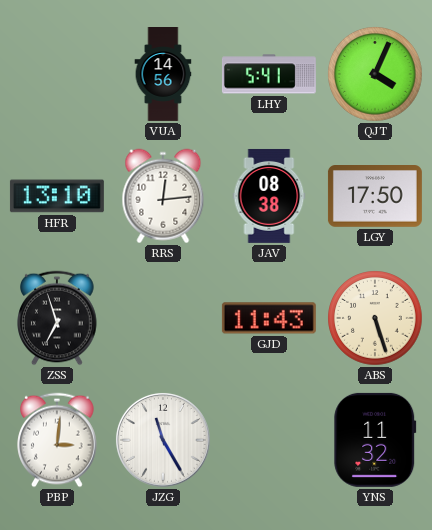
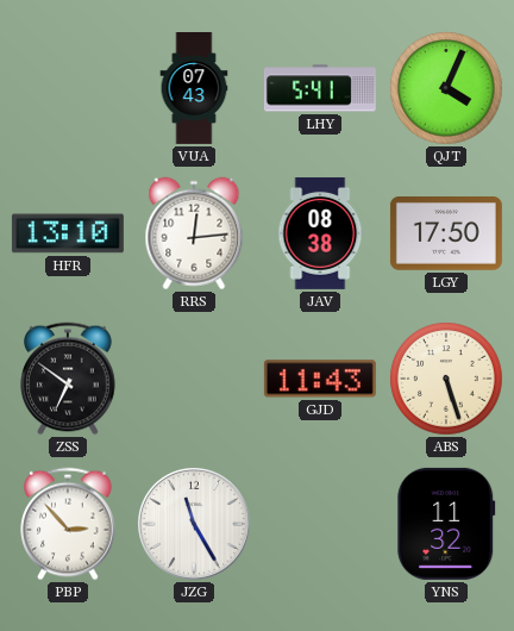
VUA: 14:56 -> 07:43 (194, 89)
ZSS: 6:57 -> 6:51 (68, 379)
PBP: 3:01 -> 2:53 (68, 524)
